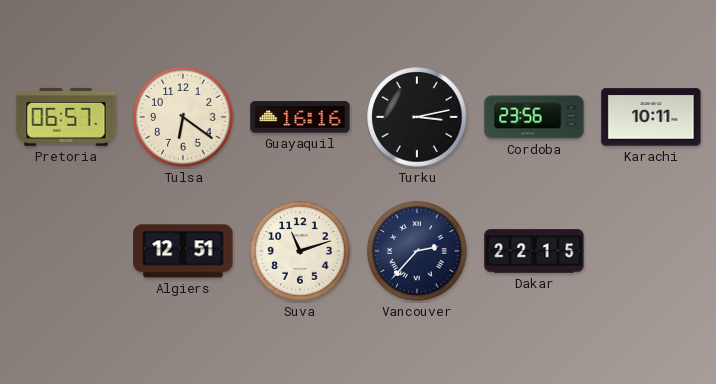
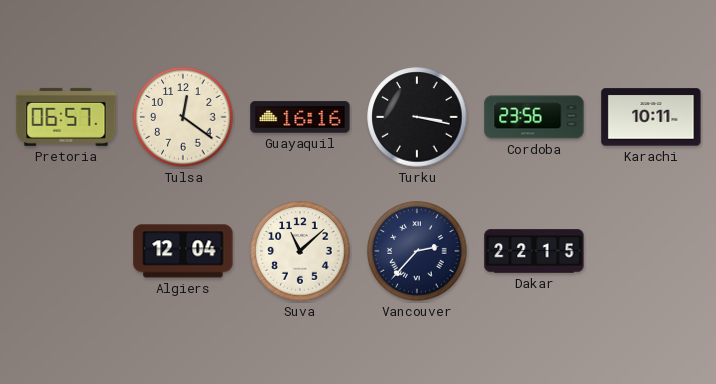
Tulsa: 6:21 -> 12:21 (183, 117)
Turku: 3:13 -> 3:17 (417, 117)
Algiers: 12:51 -> 12:04 (183, 251)
Suva: 11:12 -> 11:08 (300, 251)
